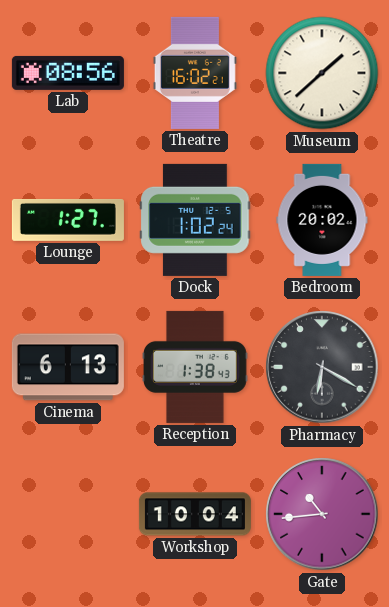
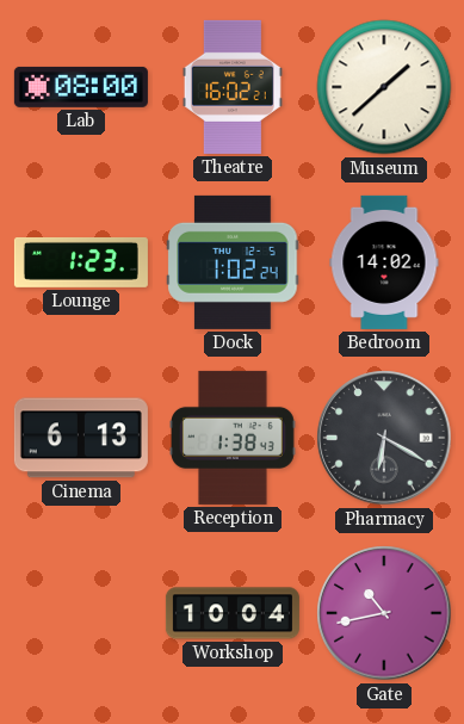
Lab: 08:56 -> 08:00 (81, 87)
Lounge: 1:27 -> 1:23 (81, 262)
Bedroom: 20:02 -> 14:02 (384, 262)
Gate: 10:44 -> 10:43 (384, 613)
